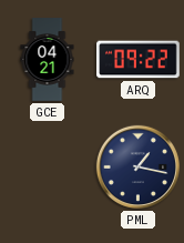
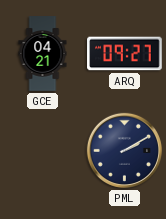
ARQ: 09:22 -> 09:27 (125, 54)
PML: 1:17 -> 2:10 (124, 150)
